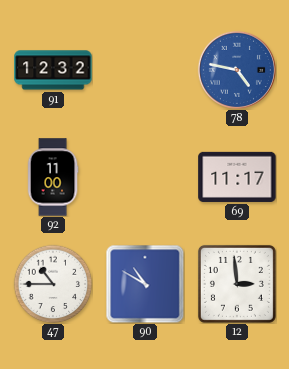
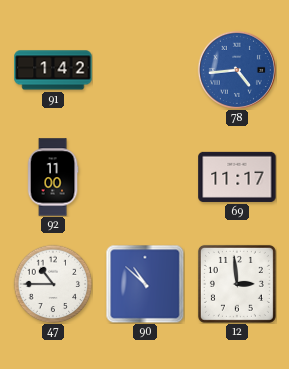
91: 12:32 -> 1:42 (53, 70)
78: 4:47 -> 4:44 (237, 70)
90: 10:50 -> 10:52 (145, 284)
